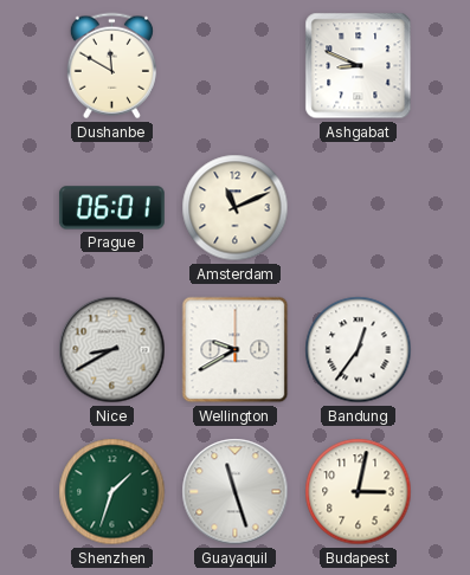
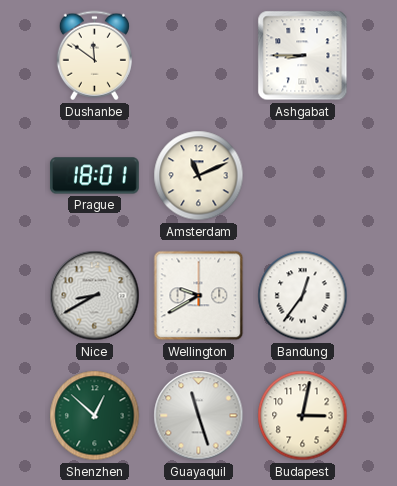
Dushanbe: 11:50 -> 11:51 (94, 56)
Ashgabat: 8:49 -> 8:45 (303, 56)
Prague: 06:01 -> 18:01 (94, 176)
Shenzhen: 1:33 -> 12:52 (95, 416)
